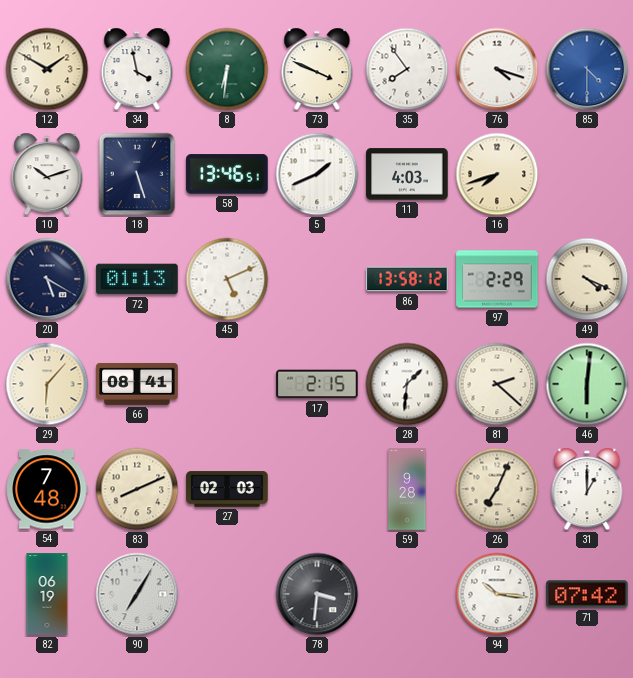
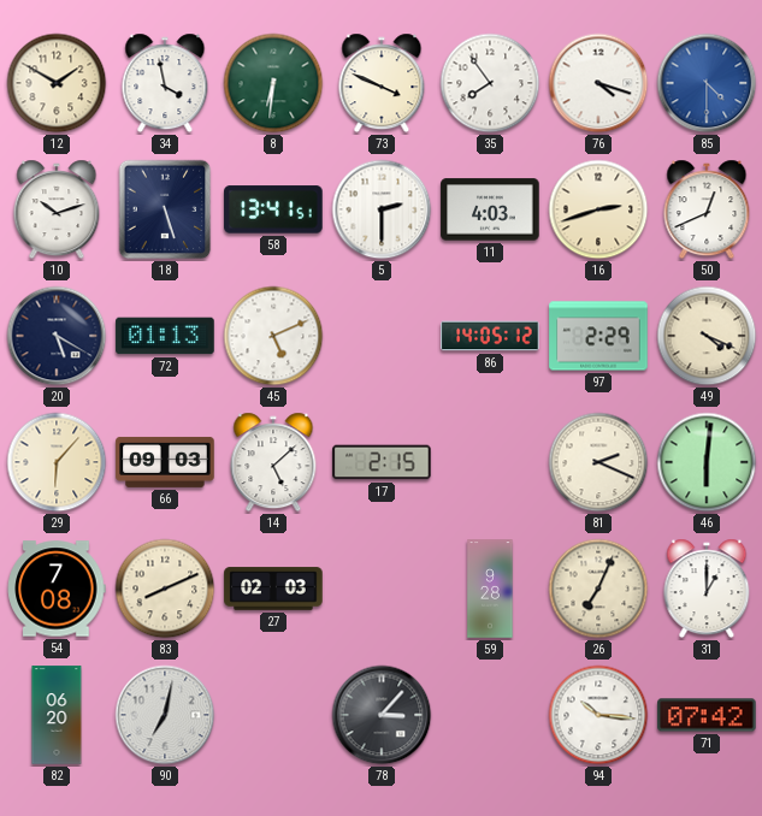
58: 13:46 -> 13:41 (273, 209)
5: 1:41 -> 2:30 (382, 209)
16: 7:42 -> 2:42 (598, 209)
50: none -> 12:41 (707, 209)
86: 13:58 -> 14:05 (490, 336)
66: 08:41 -> 09:03 (165, 462)
14: none -> 5:08 (273, 462)
28: 1:31 -> none (407, 384)
81: 2:22 -> 2:19 (598, 462)
54: 7:48 -> 7:08 (57, 589)
82: 06:19 -> 06:20 (57, 715)
90: 7:05 -> 7:02 (165, 715)
78: 3:31 -> 3:07 (382, 715)
